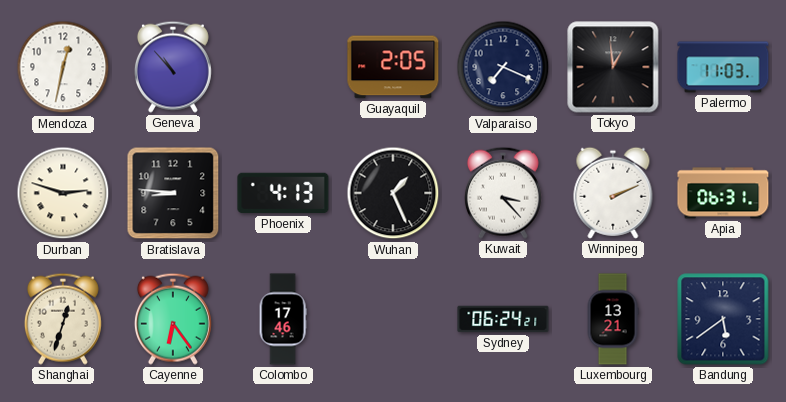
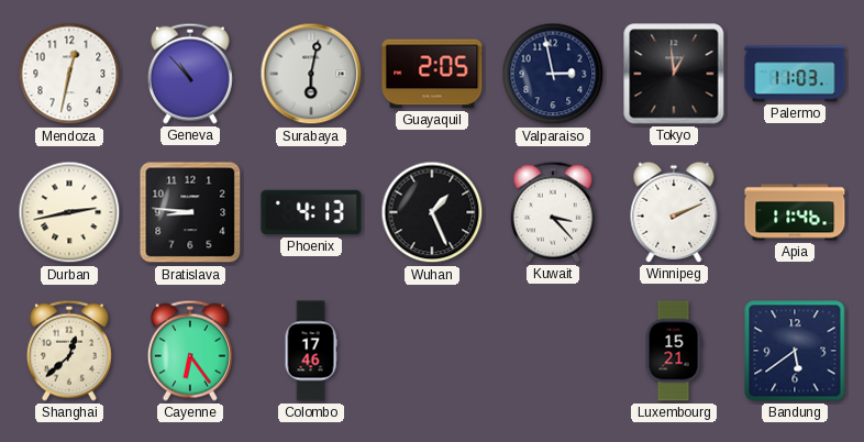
Surabaya: none -> 6:02 (311, 74)
Valparaiso: 7:19 -> 2:58 (553, 74)
Durban: 2:48 -> 2:43 (69, 212)
Apia: 06:31 -> 11:46 (795, 212)
Shanghai: 12:33 -> 12:38 (69, 351)
Sydney: 06:24 -> none (503, 319)
Luxembourg: 13:21 -> 15:21 (674, 351)
